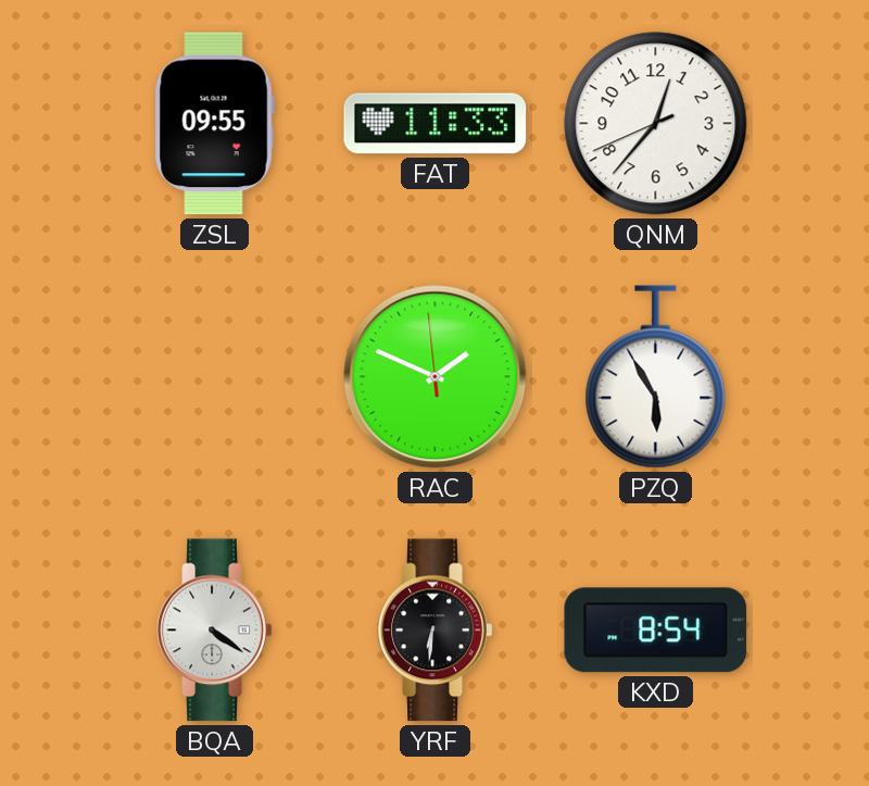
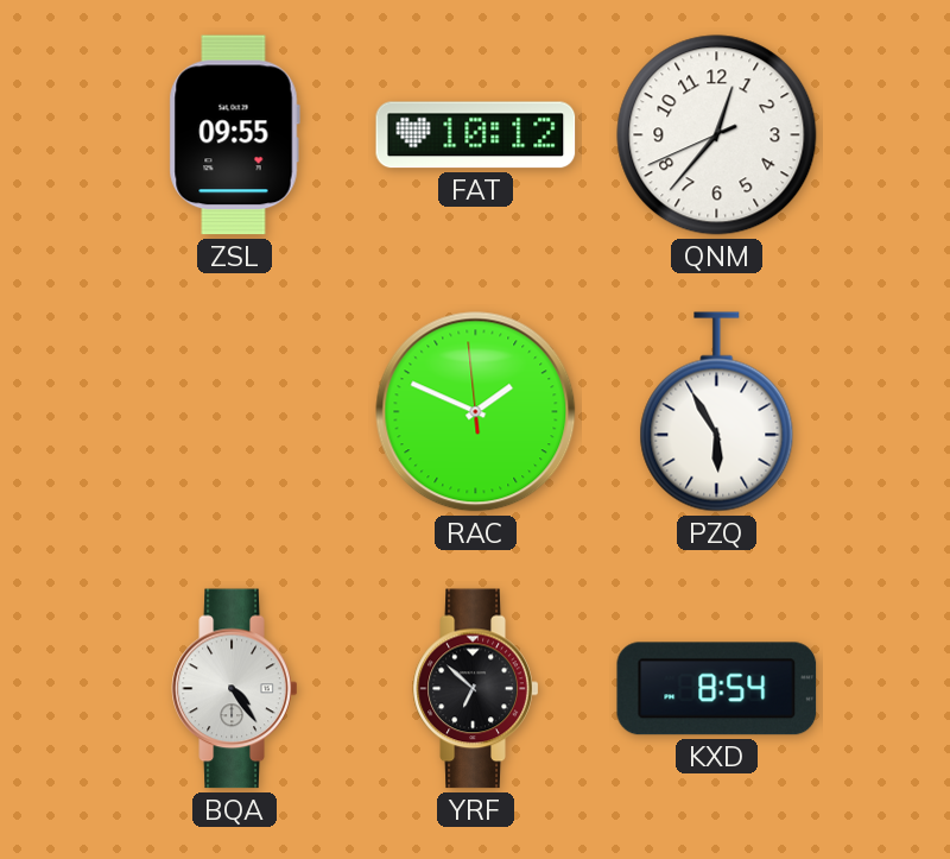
FAT: 11:33 -> 10:12 (476, 135)
BQA: 4:21 -> 4:24 (235, 689)
YRF: 6:31 -> 6:52 (476, 689)
